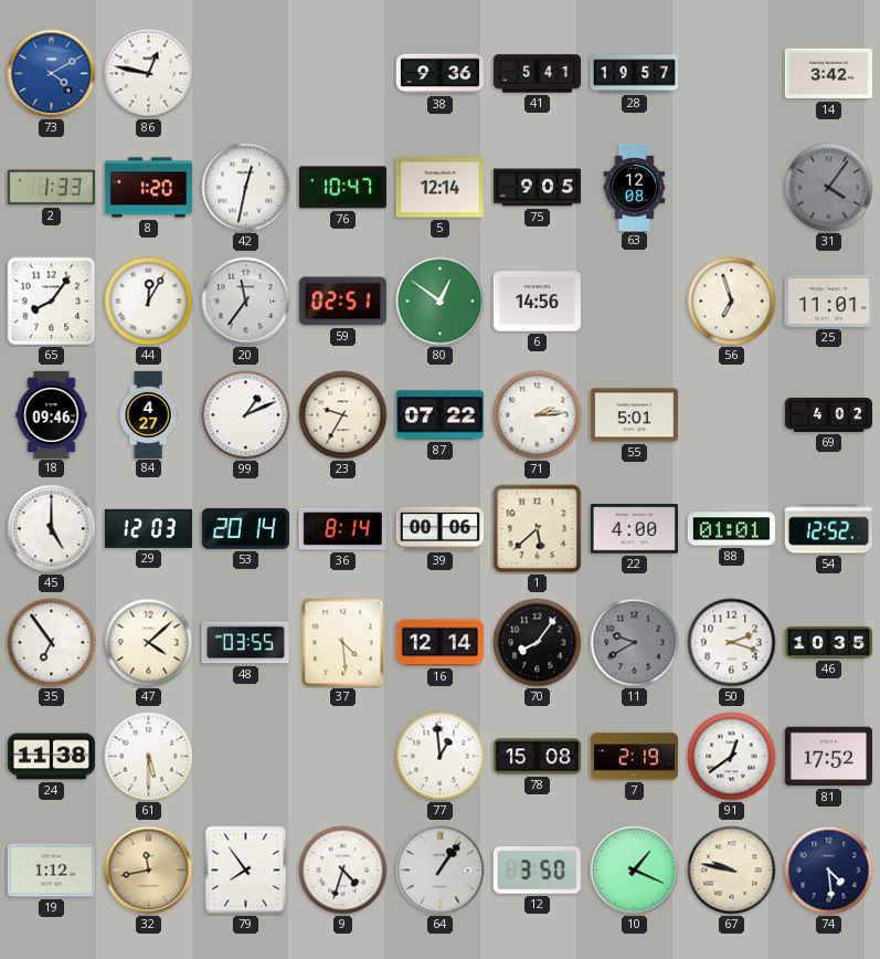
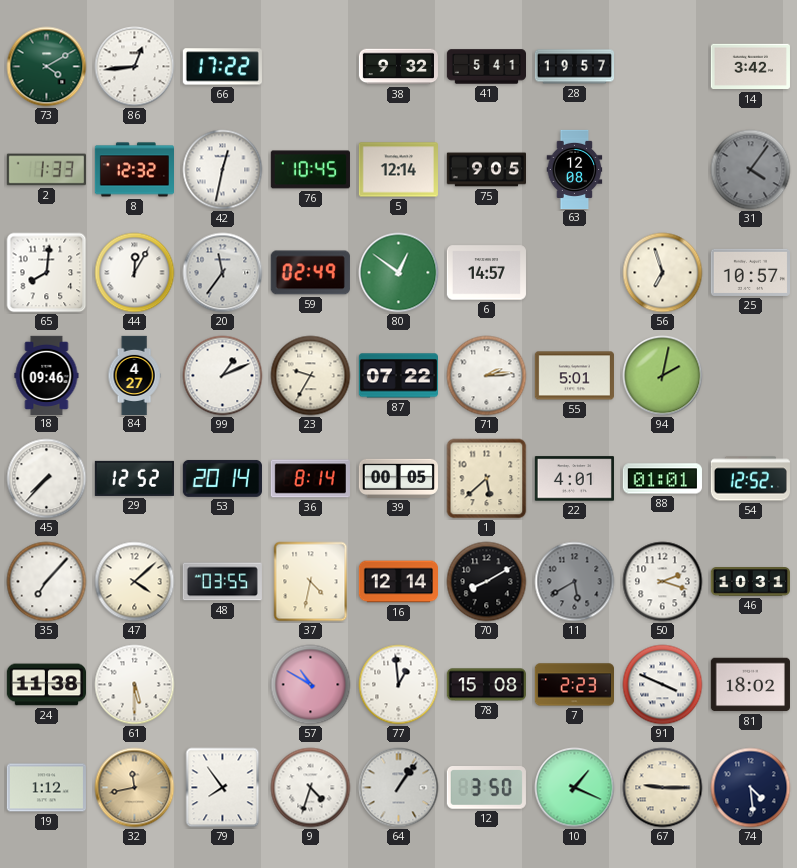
73 dial: blue -> green (47, 67)
86: 12:47 -> 12:44 (135, 67)
66: none -> 17:22 (222, 67)
38: 9:36 -> 9:32 (398, 67)
8: 1:20 -> 12:32 (134, 170)
76: 10:47 -> 10:45 (310, 170)
65: 8:06 -> 8:01 (47, 273)
59: 02:51 -> 02:49 (310, 273)
6: 14:56 -> 14:57 (486, 273)
25: 11:01 -> 10:57 (750, 272)
94: none -> 2:02 (663, 376)
69: 4:02 -> none (828, 414)
45: 5:00 -> 7:37 (47, 479)
29: 12:03 -> 12:52 (134, 478)
39: 00:06 -> 00:05 (398, 478)
22: 4:00 -> 4:01 (574, 479)
35: 6:54 -> 7:07 (47, 582)
37: 4:29 -> 4:32 (311, 582)
70: 8:06 -> 8:10 (487, 582)
11: 9:40 -> 5:40 (575, 582)
46: 10:35 -> 10:31 (750, 582)
57: none -> 10:50 (311, 685)
7: 2:19 -> 2:23 (574, 685)
91: 12:39 -> 3:49 (663, 685)
81: 17:52 -> 18:02 (750, 685)
67: 9:47 -> 9:15 (663, 788)
